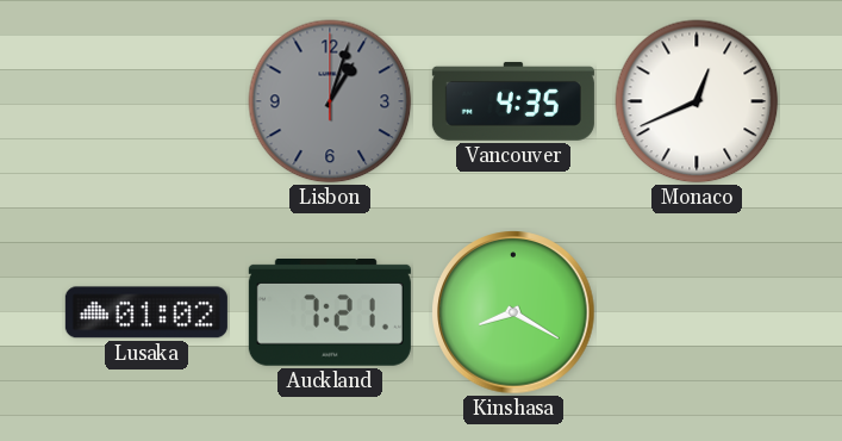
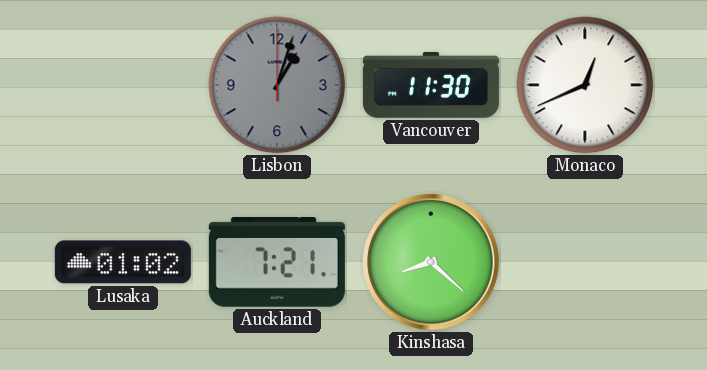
Vancouver: 4:35 -> 11:30 (431, 85)
Kinshasa: 8:20 -> 8:22 (431, 262)
